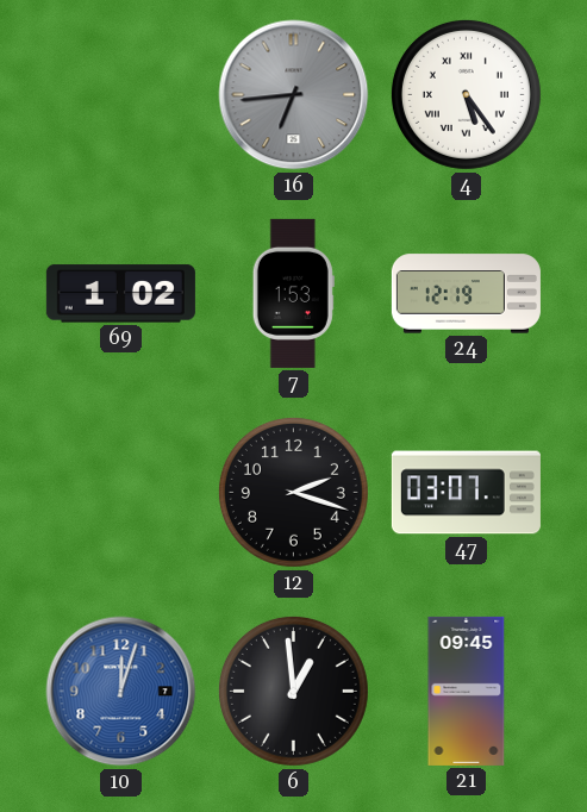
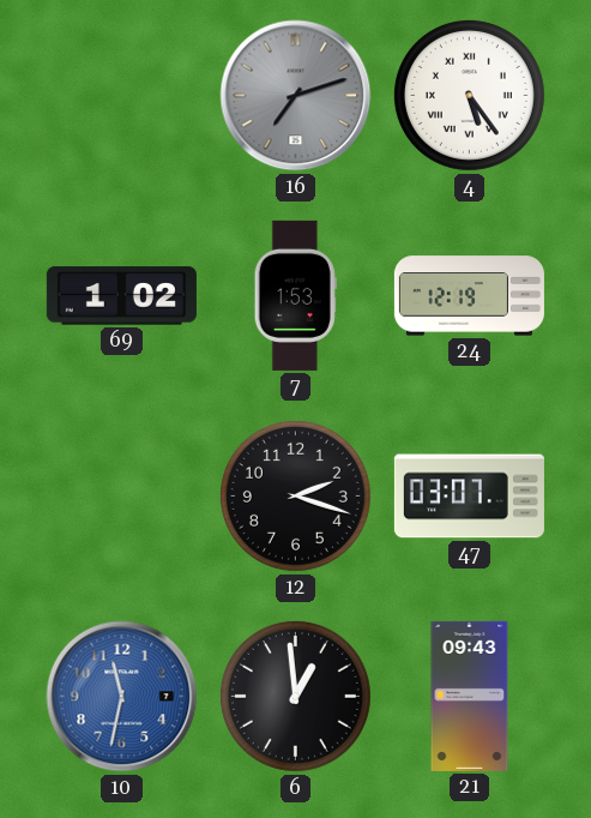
16: 6:44 -> 7:12 (296, 96)
10: 12:03 -> 11:32 (122, 697)
21: 09:45 -> 09:43 (470, 696)
